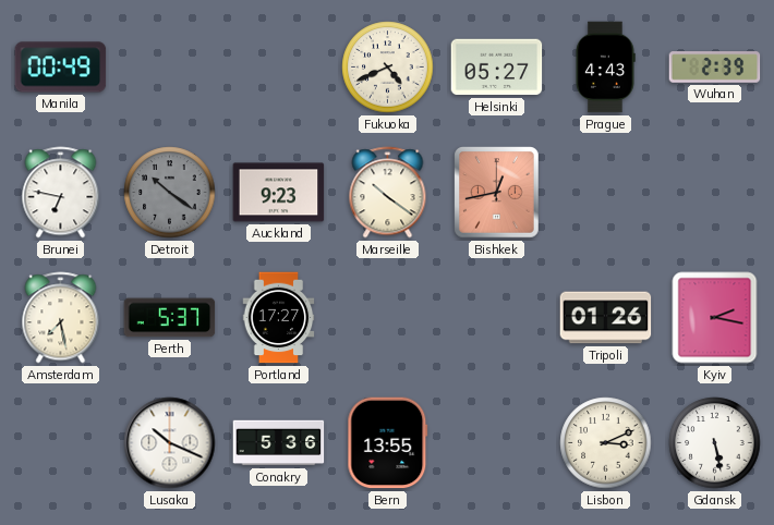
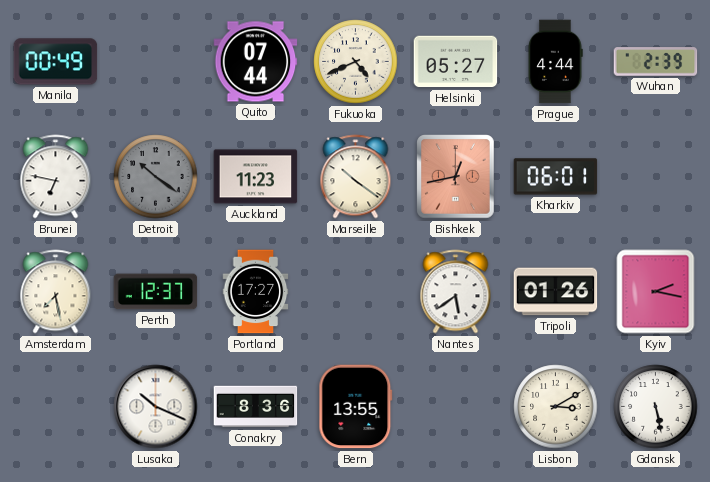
Quito: none -> 07:44 (256, 62)
Prague: 4:43 -> 4:44 (555, 62)
Auckland: 9:23 -> 11:23 (256, 177)
Kharkiv: none -> 06:01 (556, 177)
Perth: 5:37 -> 12:37 (156, 292)
Nantes: none -> 5:39 (456, 292)
Conakry: 5:36 -> 8:36 (256, 407)
Lisbon: 3:11 -> 3:10 (556, 407)
